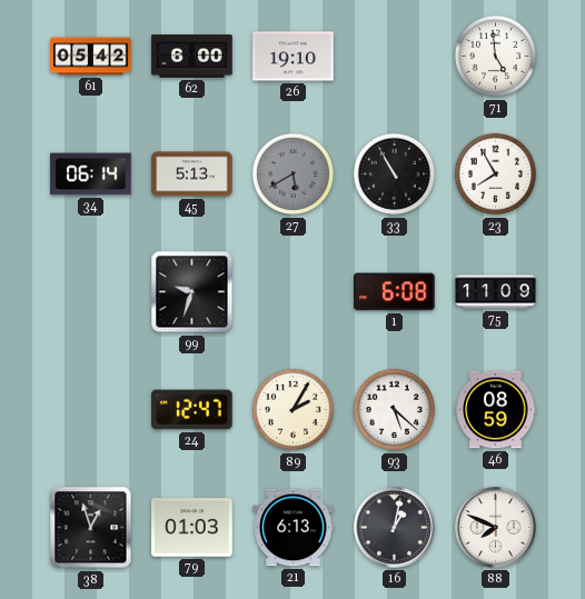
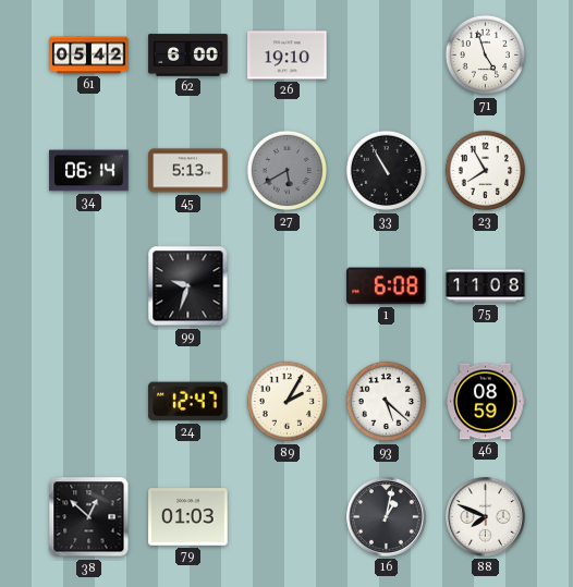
71: 4:59 -> 4:57 (486, 56)
75: 11:09 -> 11:08 (486, 286)
38: 12:57 -> 12:52 (89, 517)
21: 6:13 -> none (294, 528)
